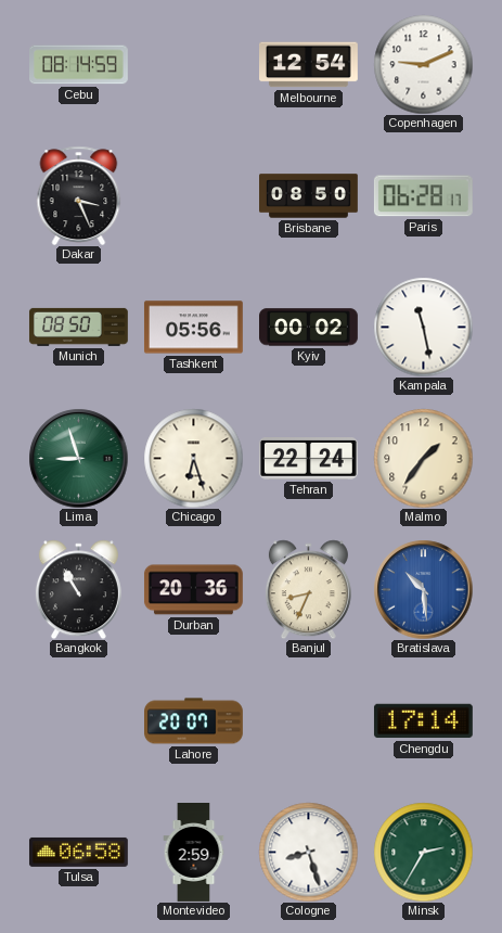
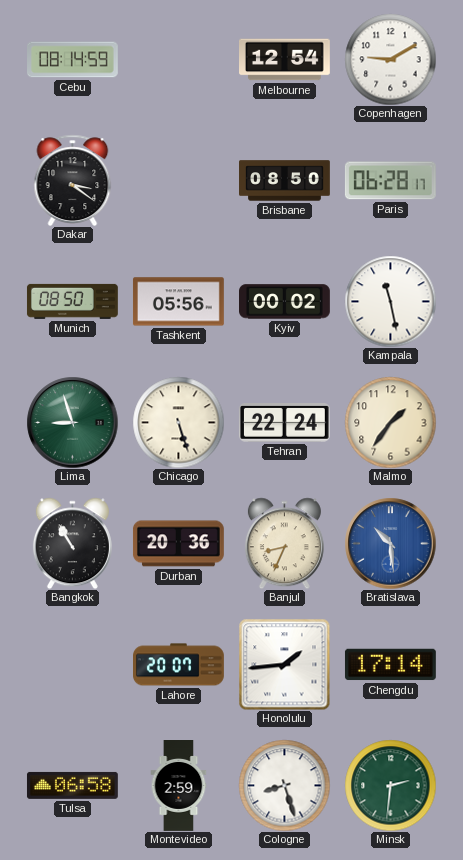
Copenhagen: 9:11 -> 9:10 (390, 59)
Dakar: 3:26 -> 3:21 (73, 180)
Chicago: 6:27 -> 5:27 (178, 422)
Honolulu: none -> 1:44 (284, 664)
Minsk: 2:35 -> 2:31 (390, 785)
